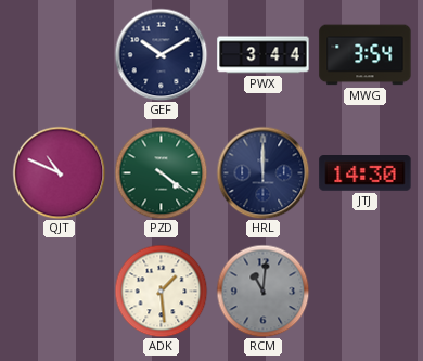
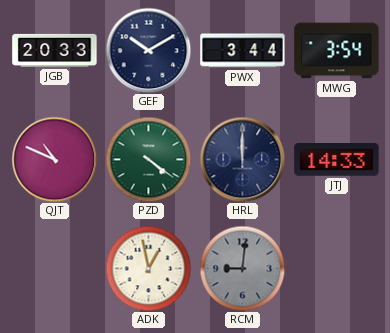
JGB: none -> 20:33 (55, 50)
JTJ: 14:30 -> 14:33 (337, 160)
ADK: 1:29 -> 12:58 (148, 268)
RCM: 11:01 -> 9:01 (242, 268)
